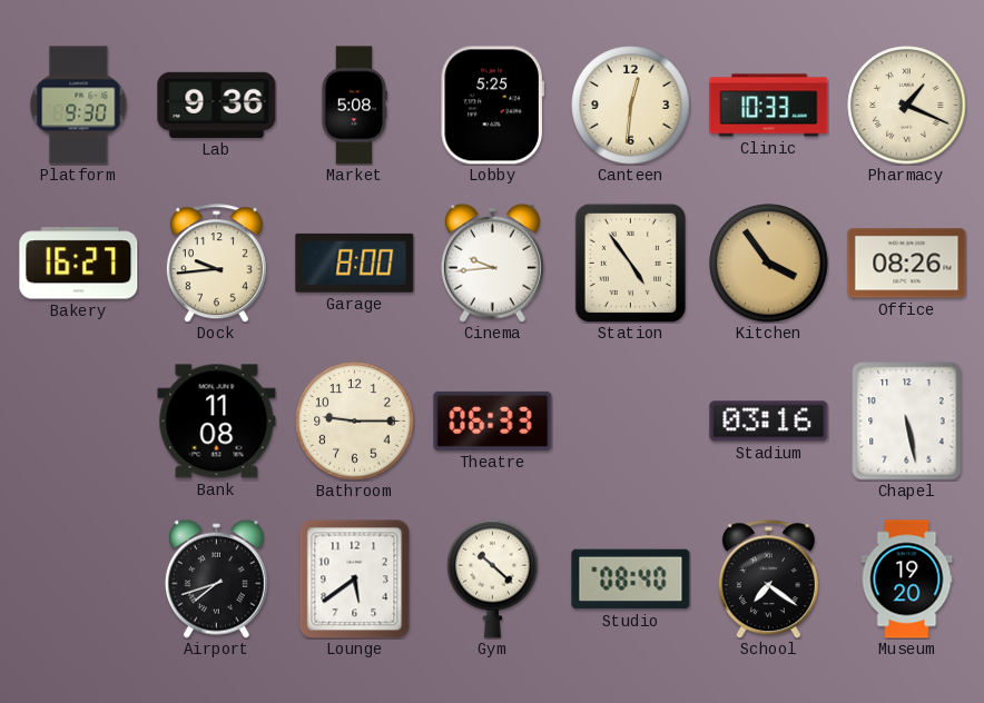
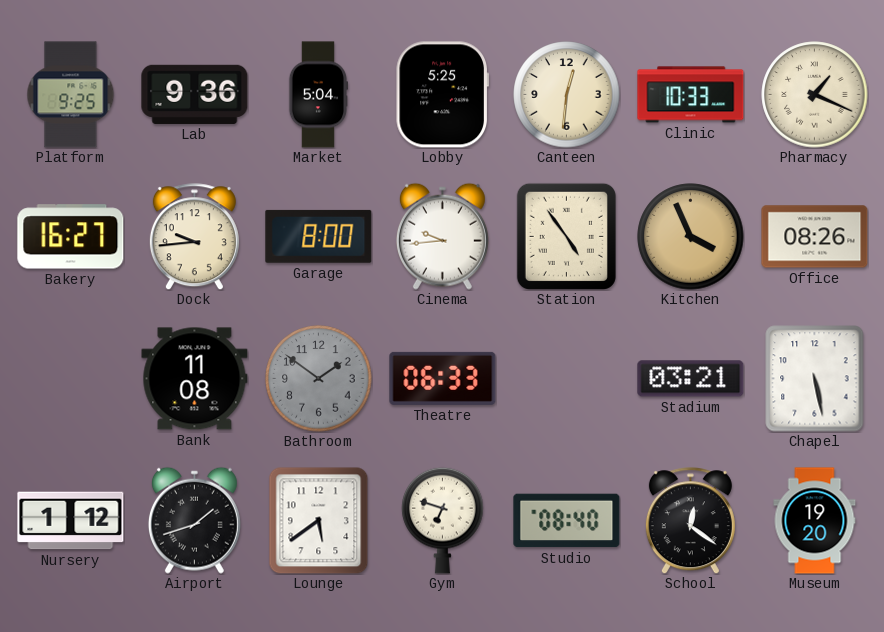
Platform: 9:30 -> 9:25 (71, 95)
Market: 5:08 -> 5:04 (317, 95)
Kitchen: 3:54 -> 3:56 (691, 237)
Bathroom: 9:15 -> 1:51 (319, 379)
Bathroom dial: cream -> grey (319, 379)
Stadium: 03:16 -> 03:21 (691, 379)
Nursery: none -> 1:12 (71, 521)
Airport: 7:42 -> 1:42 (194, 520)
Gym: 10:22 -> 6:48 (443, 520)
School: 7:21 -> 12:21 (690, 521)
